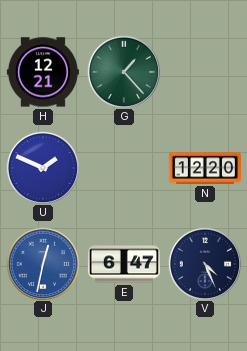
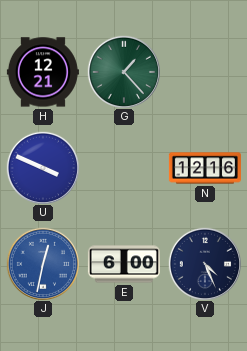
U: 1:49 -> 3:49 (42, 167)
N: 12:20 -> 12:16 (205, 168)
E: 6:47 -> 6:00 (124, 264)
